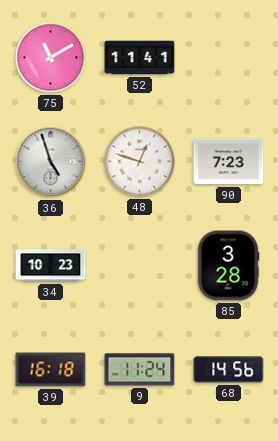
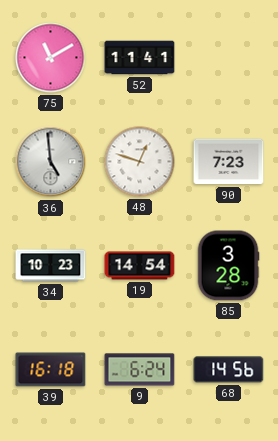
36: 4:57 -> 4:59 (51, 162)
19: none -> 14:54 (140, 266)
9: 11:24 -> 6:24 (140, 370)
